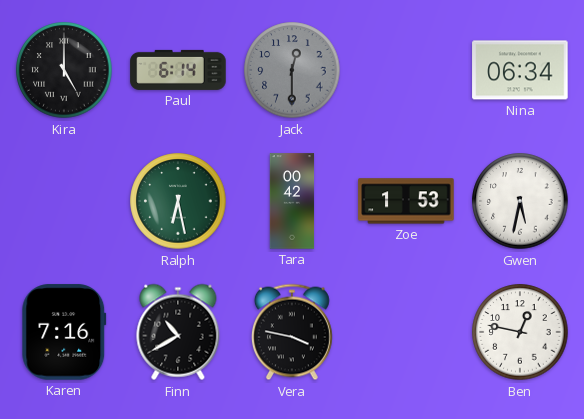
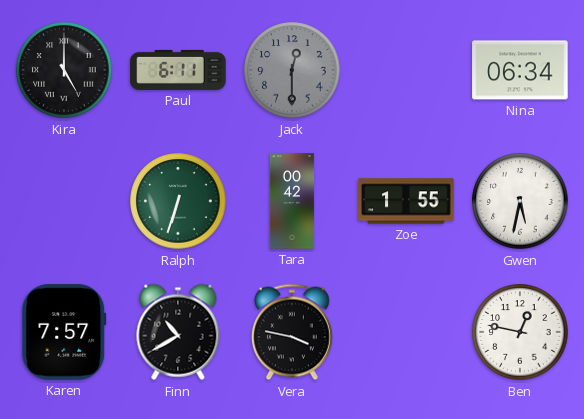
Paul: 6:14 -> 6:11 (178, 70)
Ralph: 6:28 -> 6:33 (178, 201)
Zoe: 1:53 -> 1:55 (406, 201)
Karen: 7:16 -> 7:57 (64, 332)
